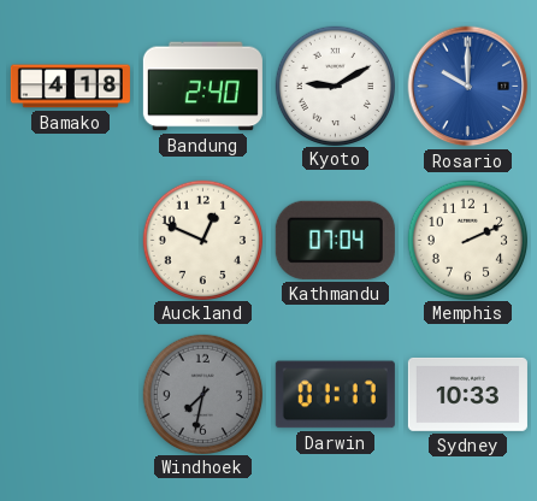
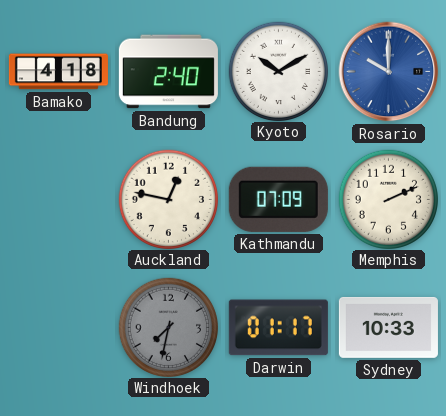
Kyoto: 9:10 -> 10:10 (278, 71)
Auckland: 12:49 -> 12:47 (168, 199)
Kathmandu: 07:04 -> 07:09 (278, 199)
